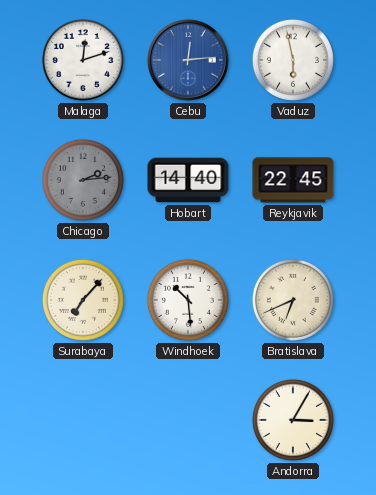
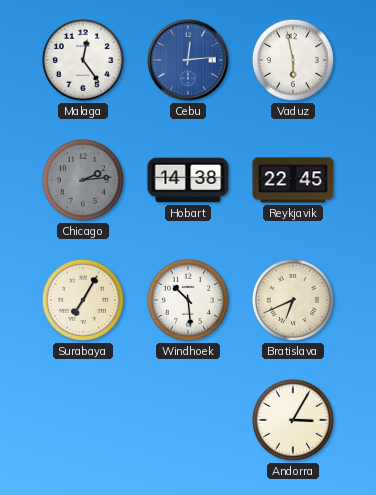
Malaga: 12:12 -> 12:24 (83, 60)
Hobart: 14:40 -> 14:38 (188, 180)
Surabaya: 7:07 -> 7:05 (83, 300)
